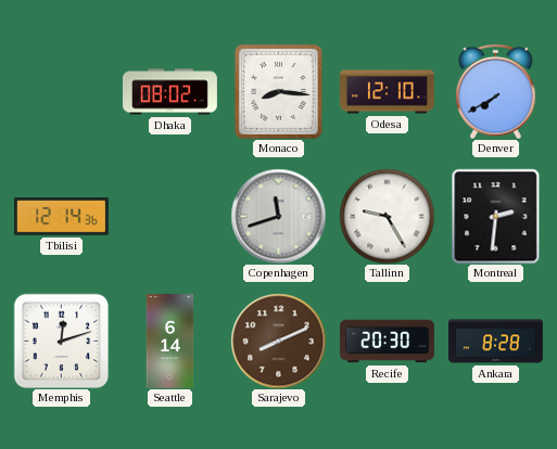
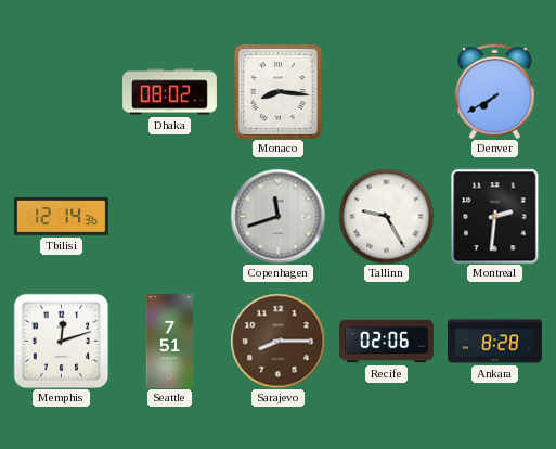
Odesa: 12:10 -> none (387, 92)
Seattle: 6:14 -> 7:51 (170, 342)
Sarajevo: 8:11 -> 8:15 (277, 341)
Recife: 20:30 -> 02:06 (387, 342)
